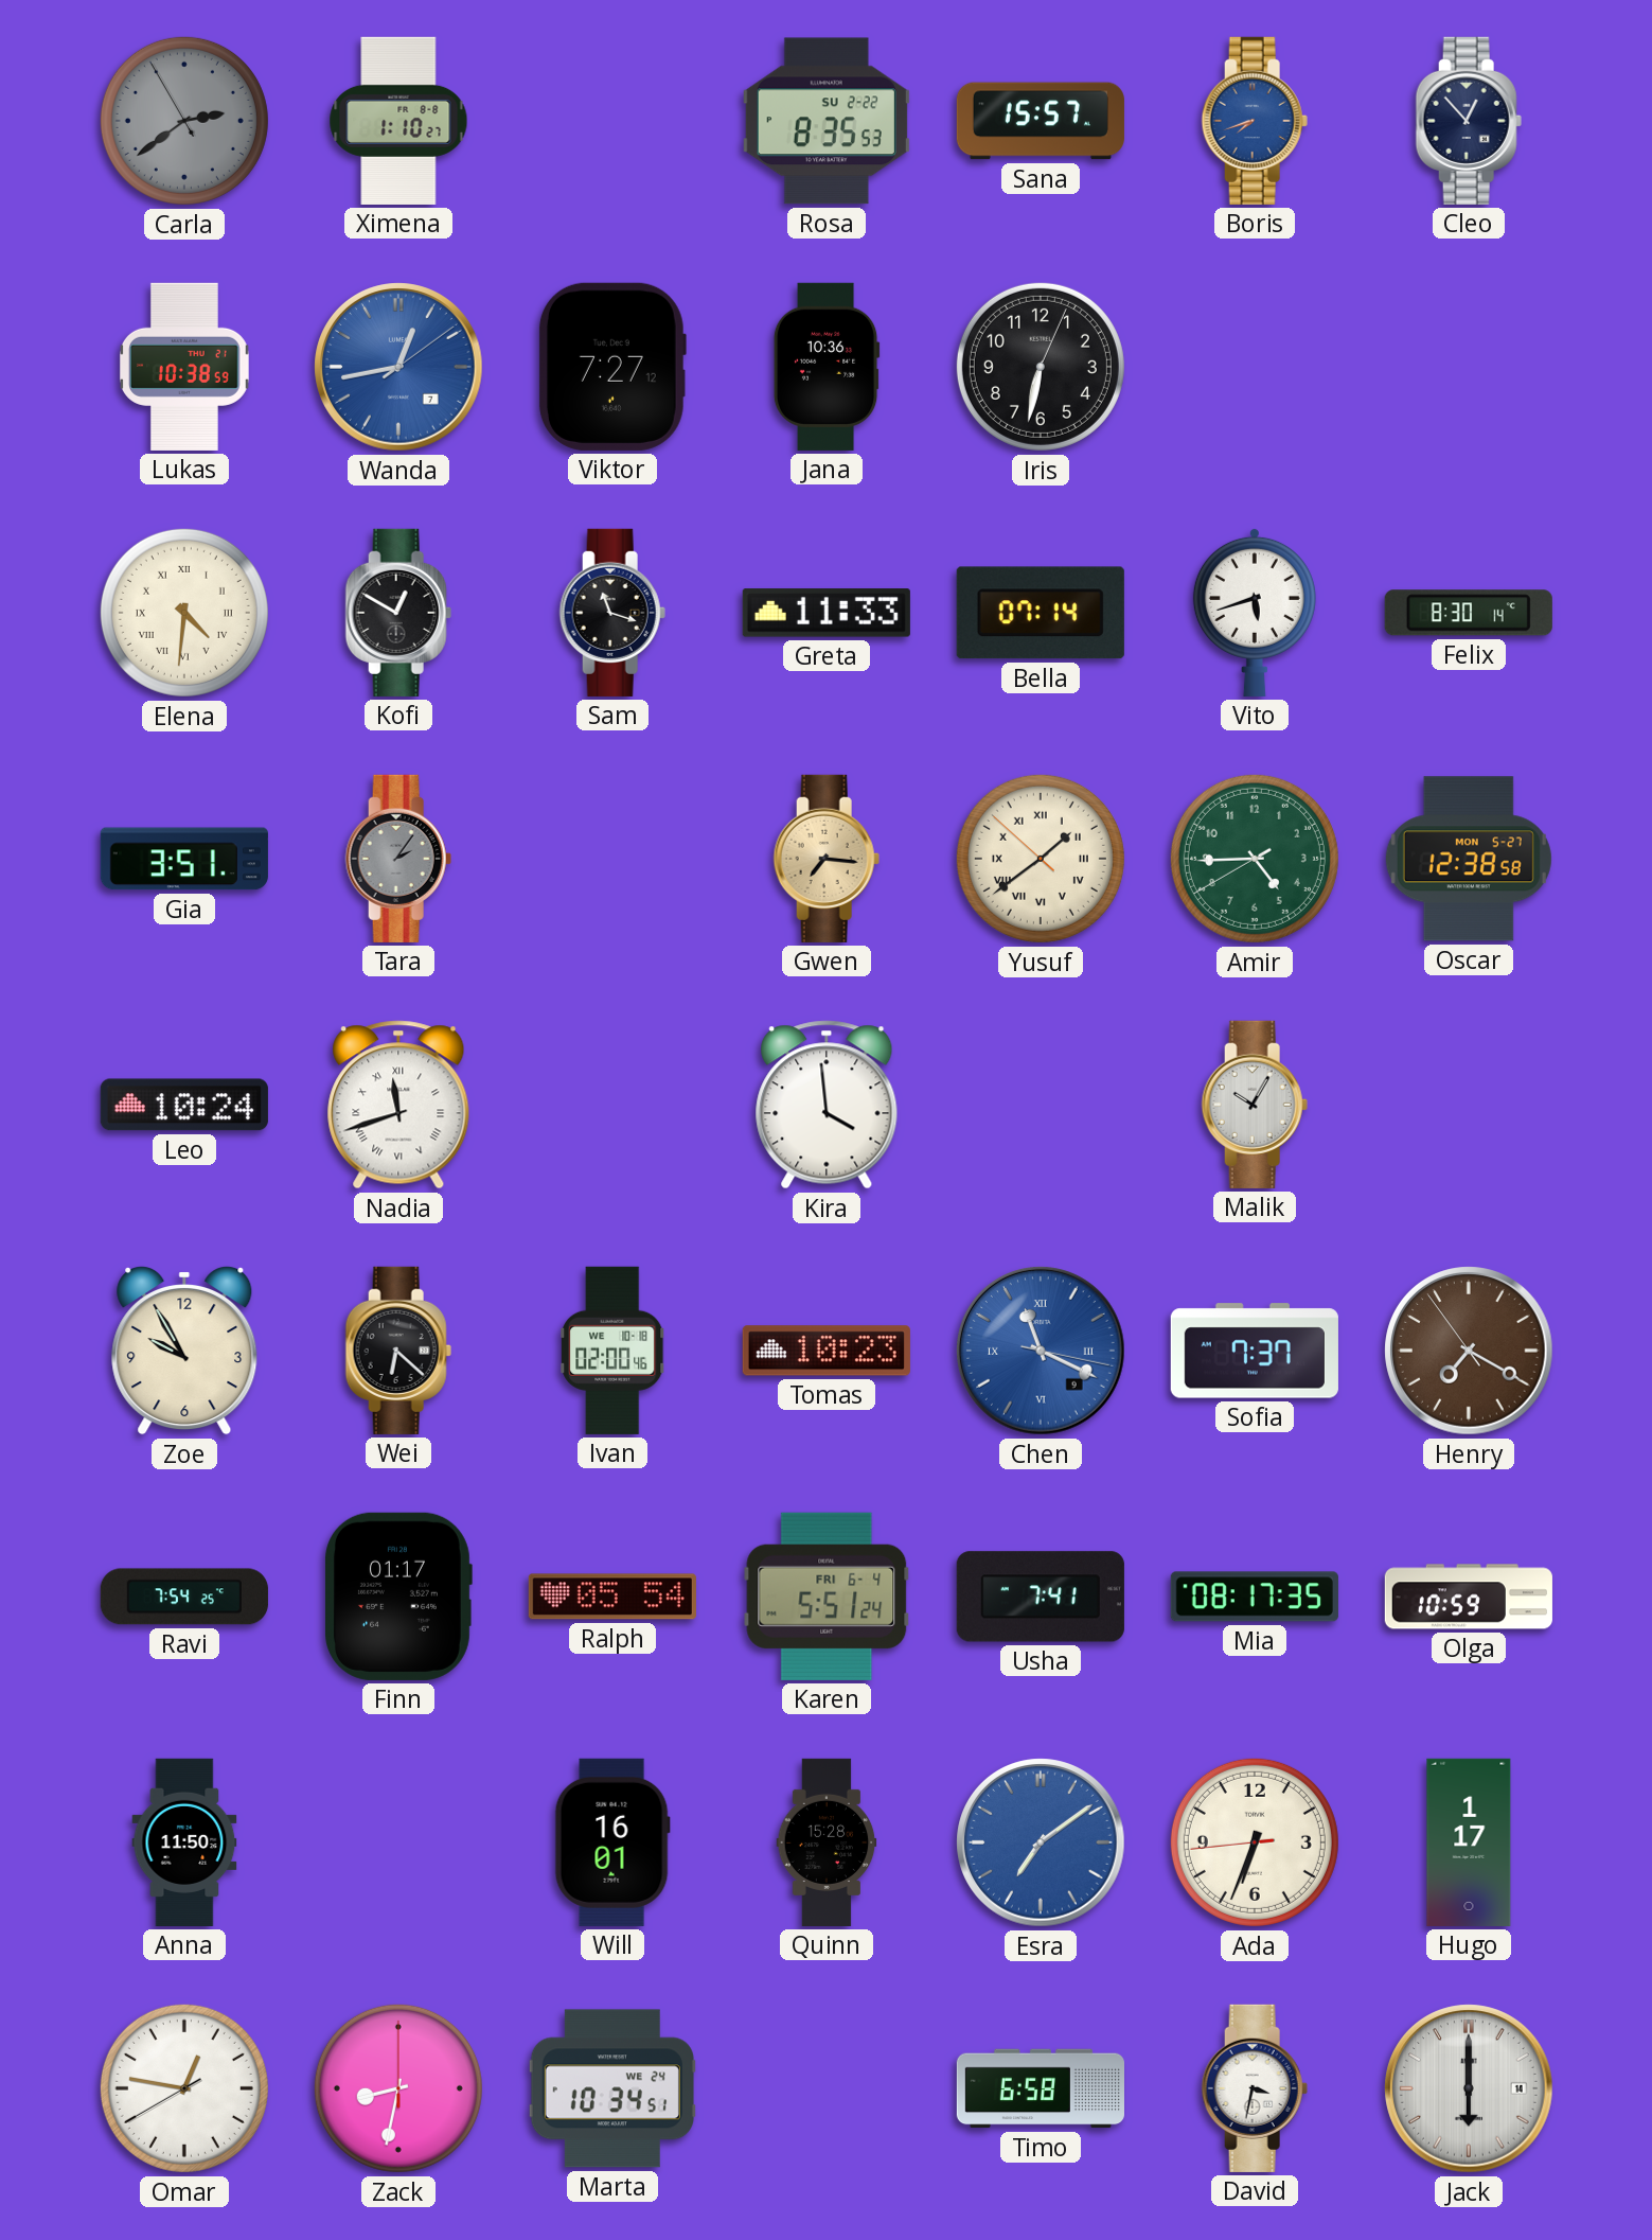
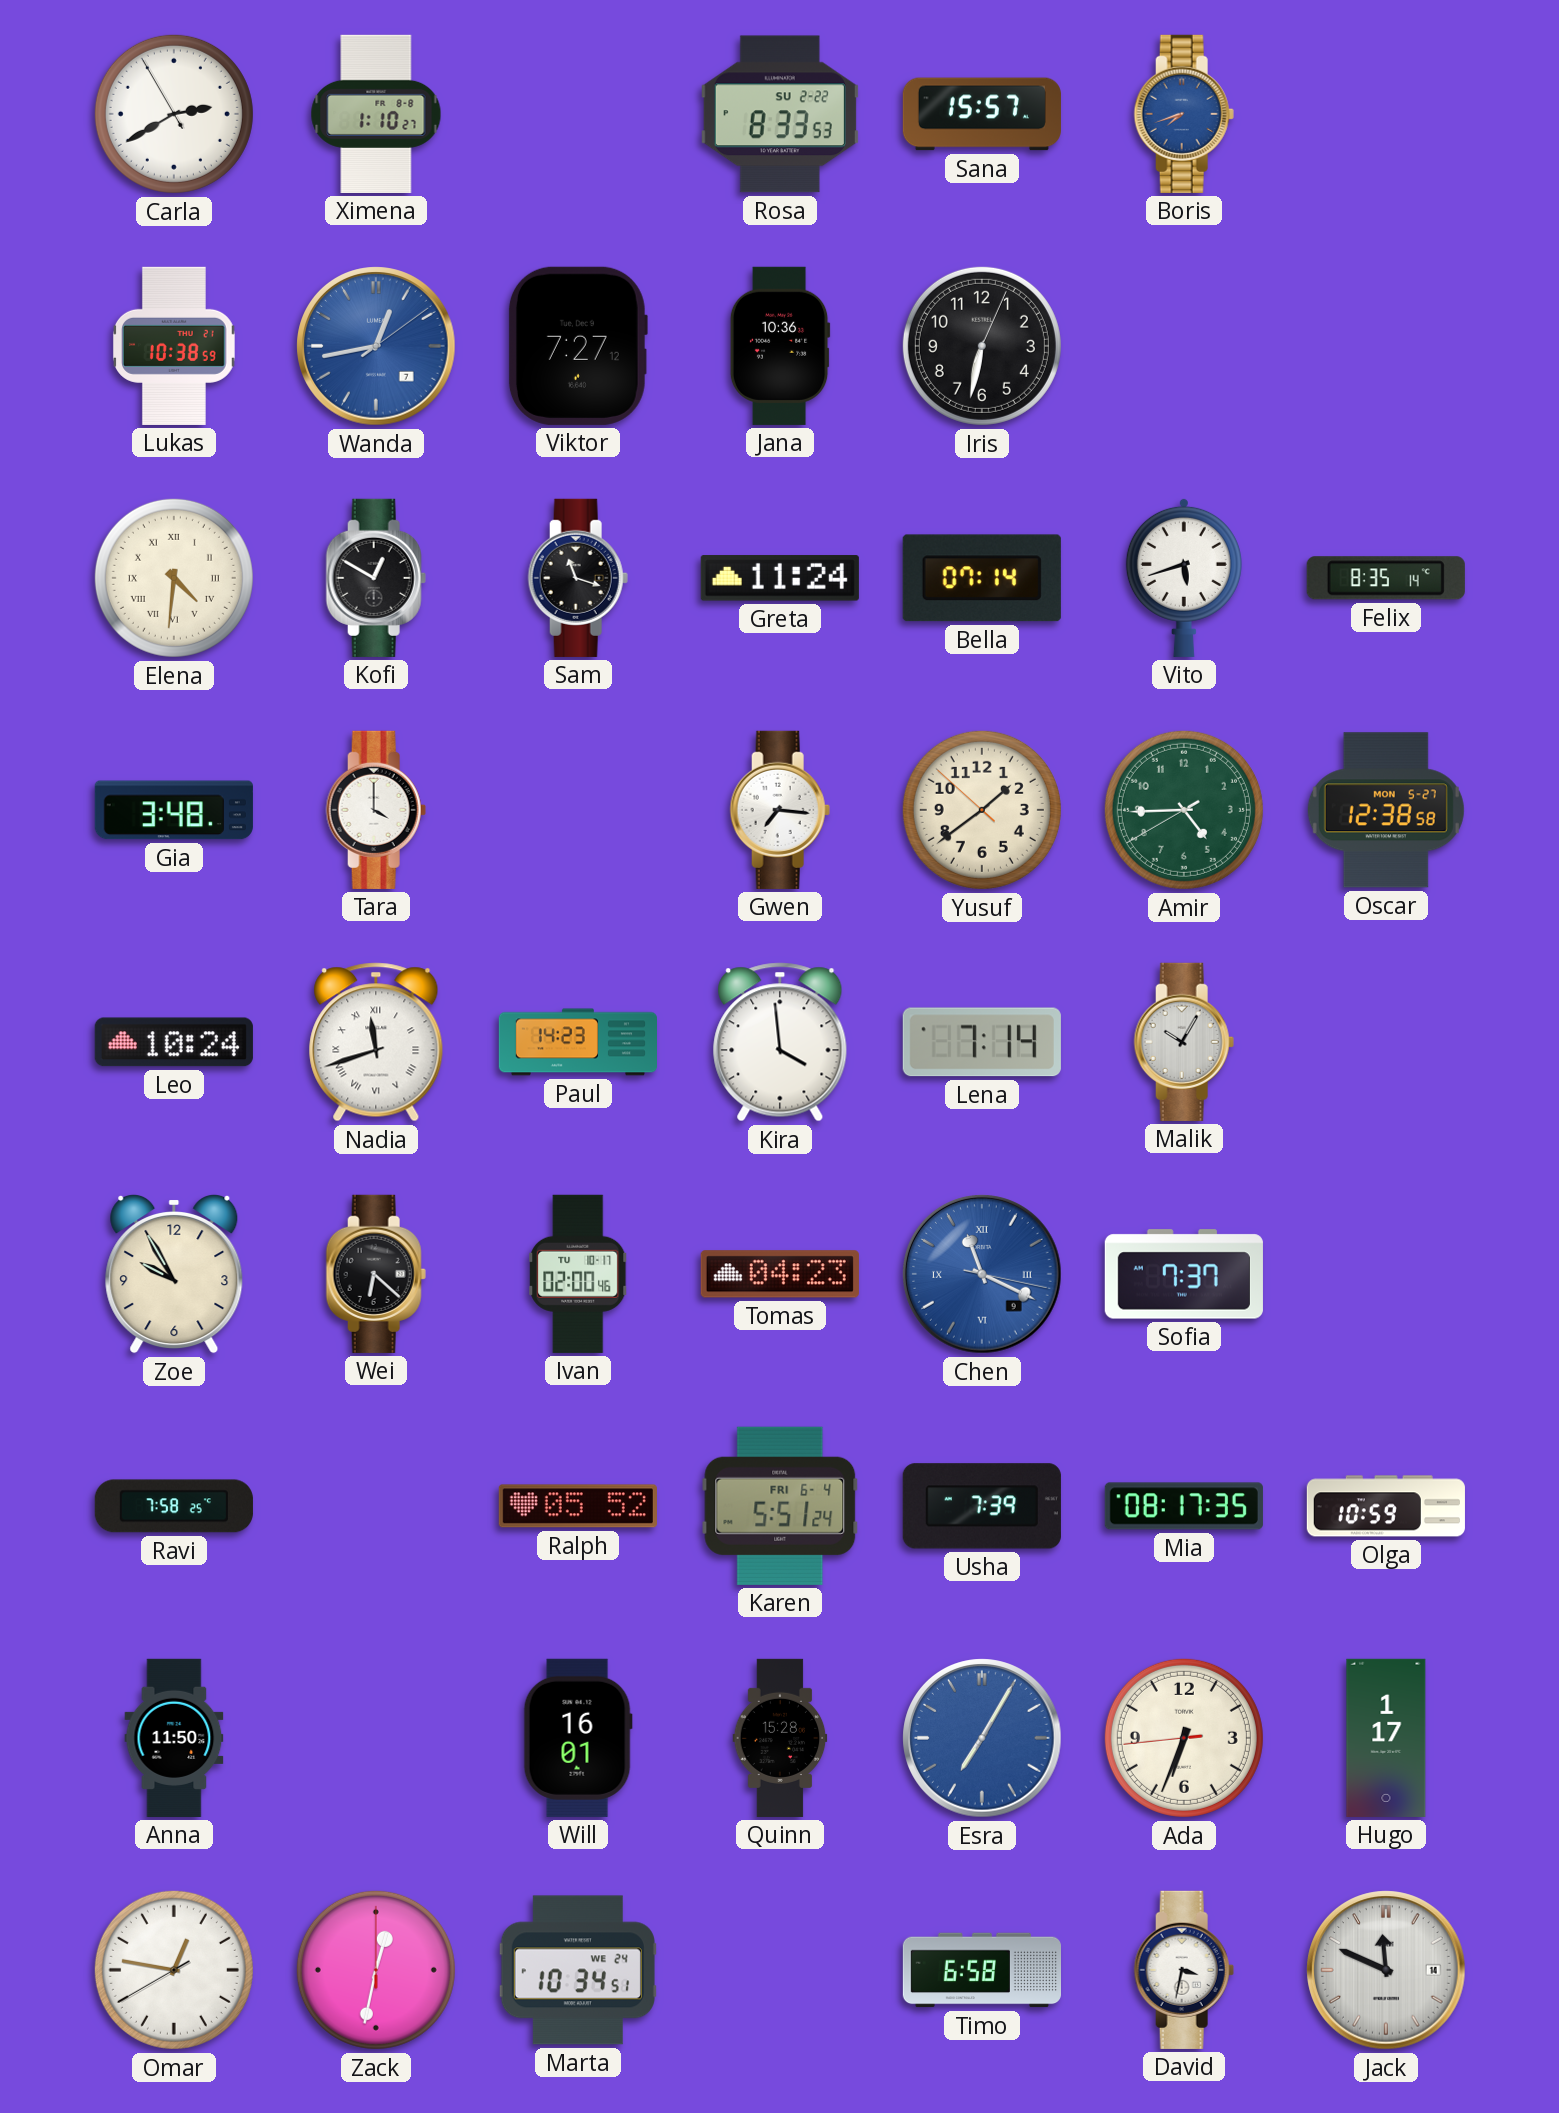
Carla: 2:38 -> 2:39 (174, 114)
Carla dial: grey -> white (174, 114)
Rosa: 8:35 -> 8:33 (780, 114)
Cleo: 12:53 -> none (1469, 121)
Greta: 11:33 -> 11:24 (780, 578)
Felix: 8:30 -> 8:35 (1386, 578)
Gia: 3:51 -> 3:48 (174, 810)
Tara: 2:06 -> 4:00 (376, 810)
Tara dial: grey -> white (376, 810)
Gwen dial: champagne -> white (780, 810)
Yusuf numerals: Roman -> Arabic (982, 810)
Paul: none -> 14:23 (577, 1042)
Lena: none -> 7:14 (982, 1042)
Ivan date: WE 10-18 -> TU 10-17 (578, 1274)
Tomas: 10:23 -> 04:23 (780, 1274)
Henry: 7:19 -> none (1469, 1351)
Ravi: 7:54 -> 7:58 (174, 1506)
Finn: 01:17 -> none (398, 1597)
Ralph: 05:54 -> 05:52 (578, 1506)
Usha: 7:41 -> 7:39 (982, 1506)
Esra: 7:09 -> 7:05 (982, 1738)
Zack: 8:32 -> 12:32 (376, 1970)
Jack: 6:00 -> 11:49 (1386, 1970)
